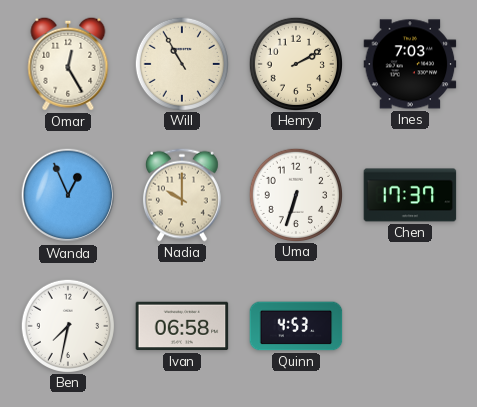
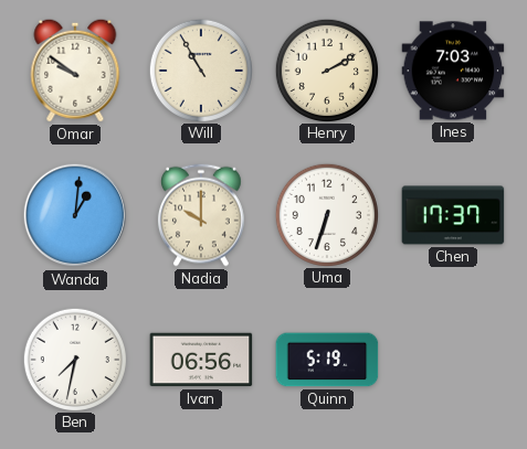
Omar: 12:25 -> 9:51 (75, 71)
Wanda: 12:56 -> 1:01 (75, 215)
Ivan: 06:58 -> 06:56 (201, 360)
Quinn: 4:53 -> 5:19 (327, 360)
